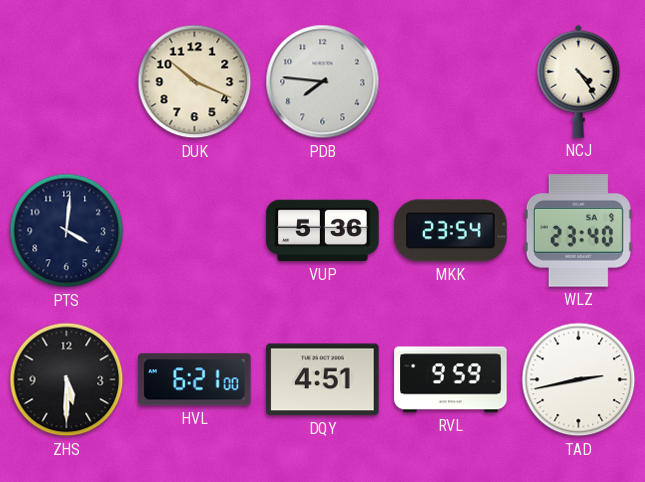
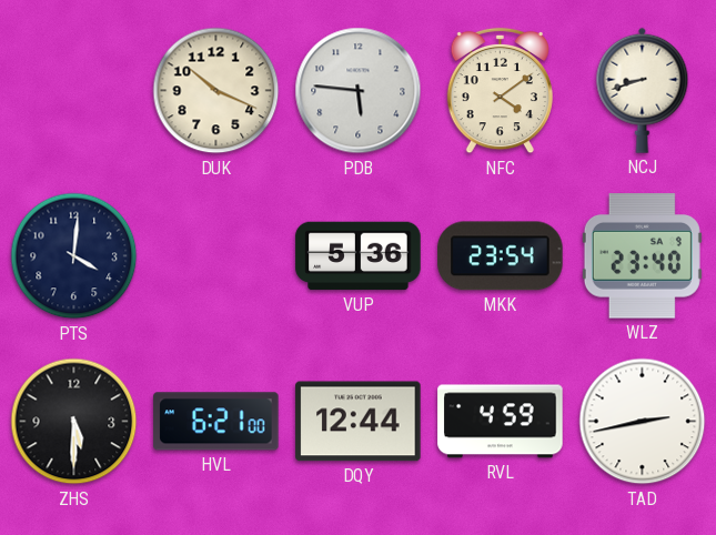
PDB: 7:46 -> 5:46 (359, 91)
NFC: none -> 4:09 (500, 91)
NCJ: 4:24 -> 8:42 (643, 90)
DQY: 4:51 -> 12:44 (359, 422)
RVL: 9:59 -> 4:59 (501, 422)
